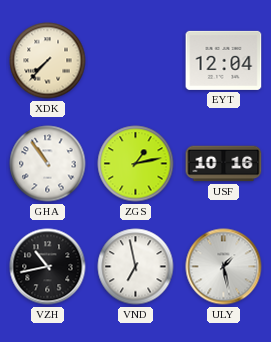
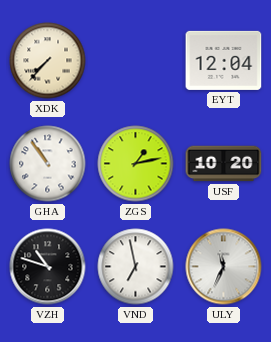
USF: 10:16 -> 10:20 (224, 164)
VZH: 10:43 -> 10:48 (48, 267)
ULY: 1:28 -> 11:34 (224, 267)
